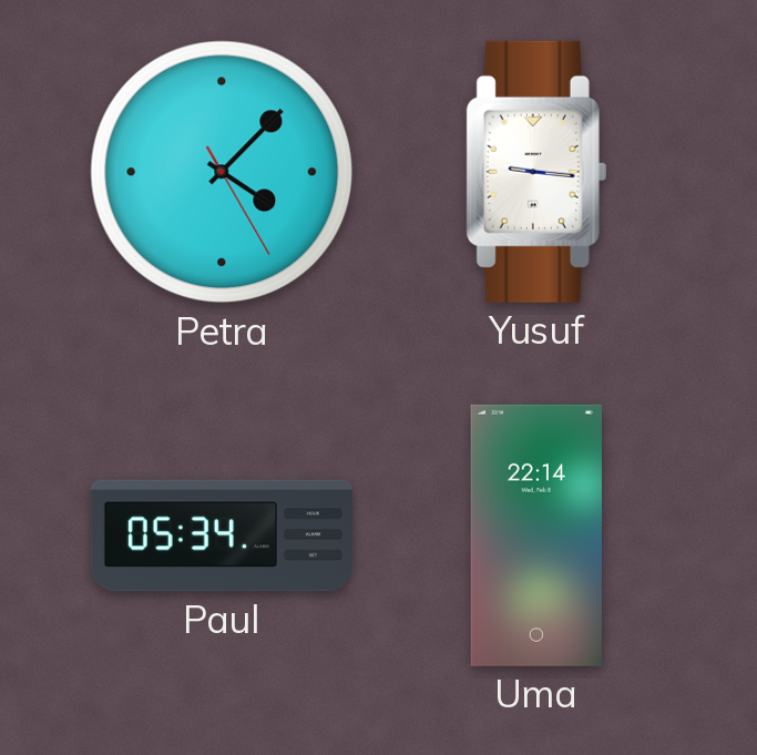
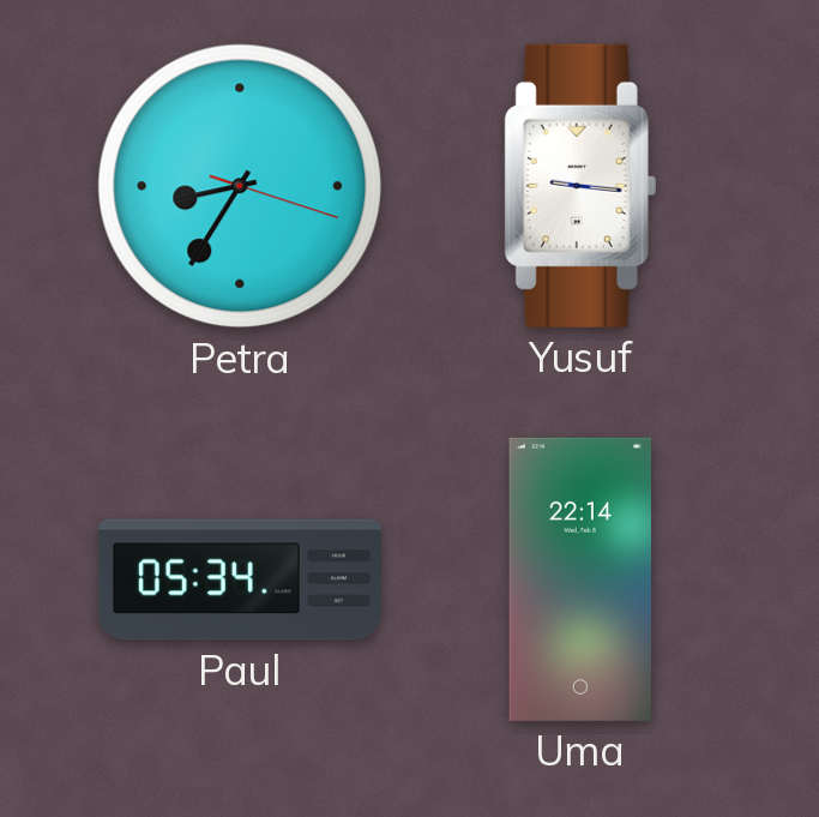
Petra: 4:07 -> 8:35 (240, 186)
